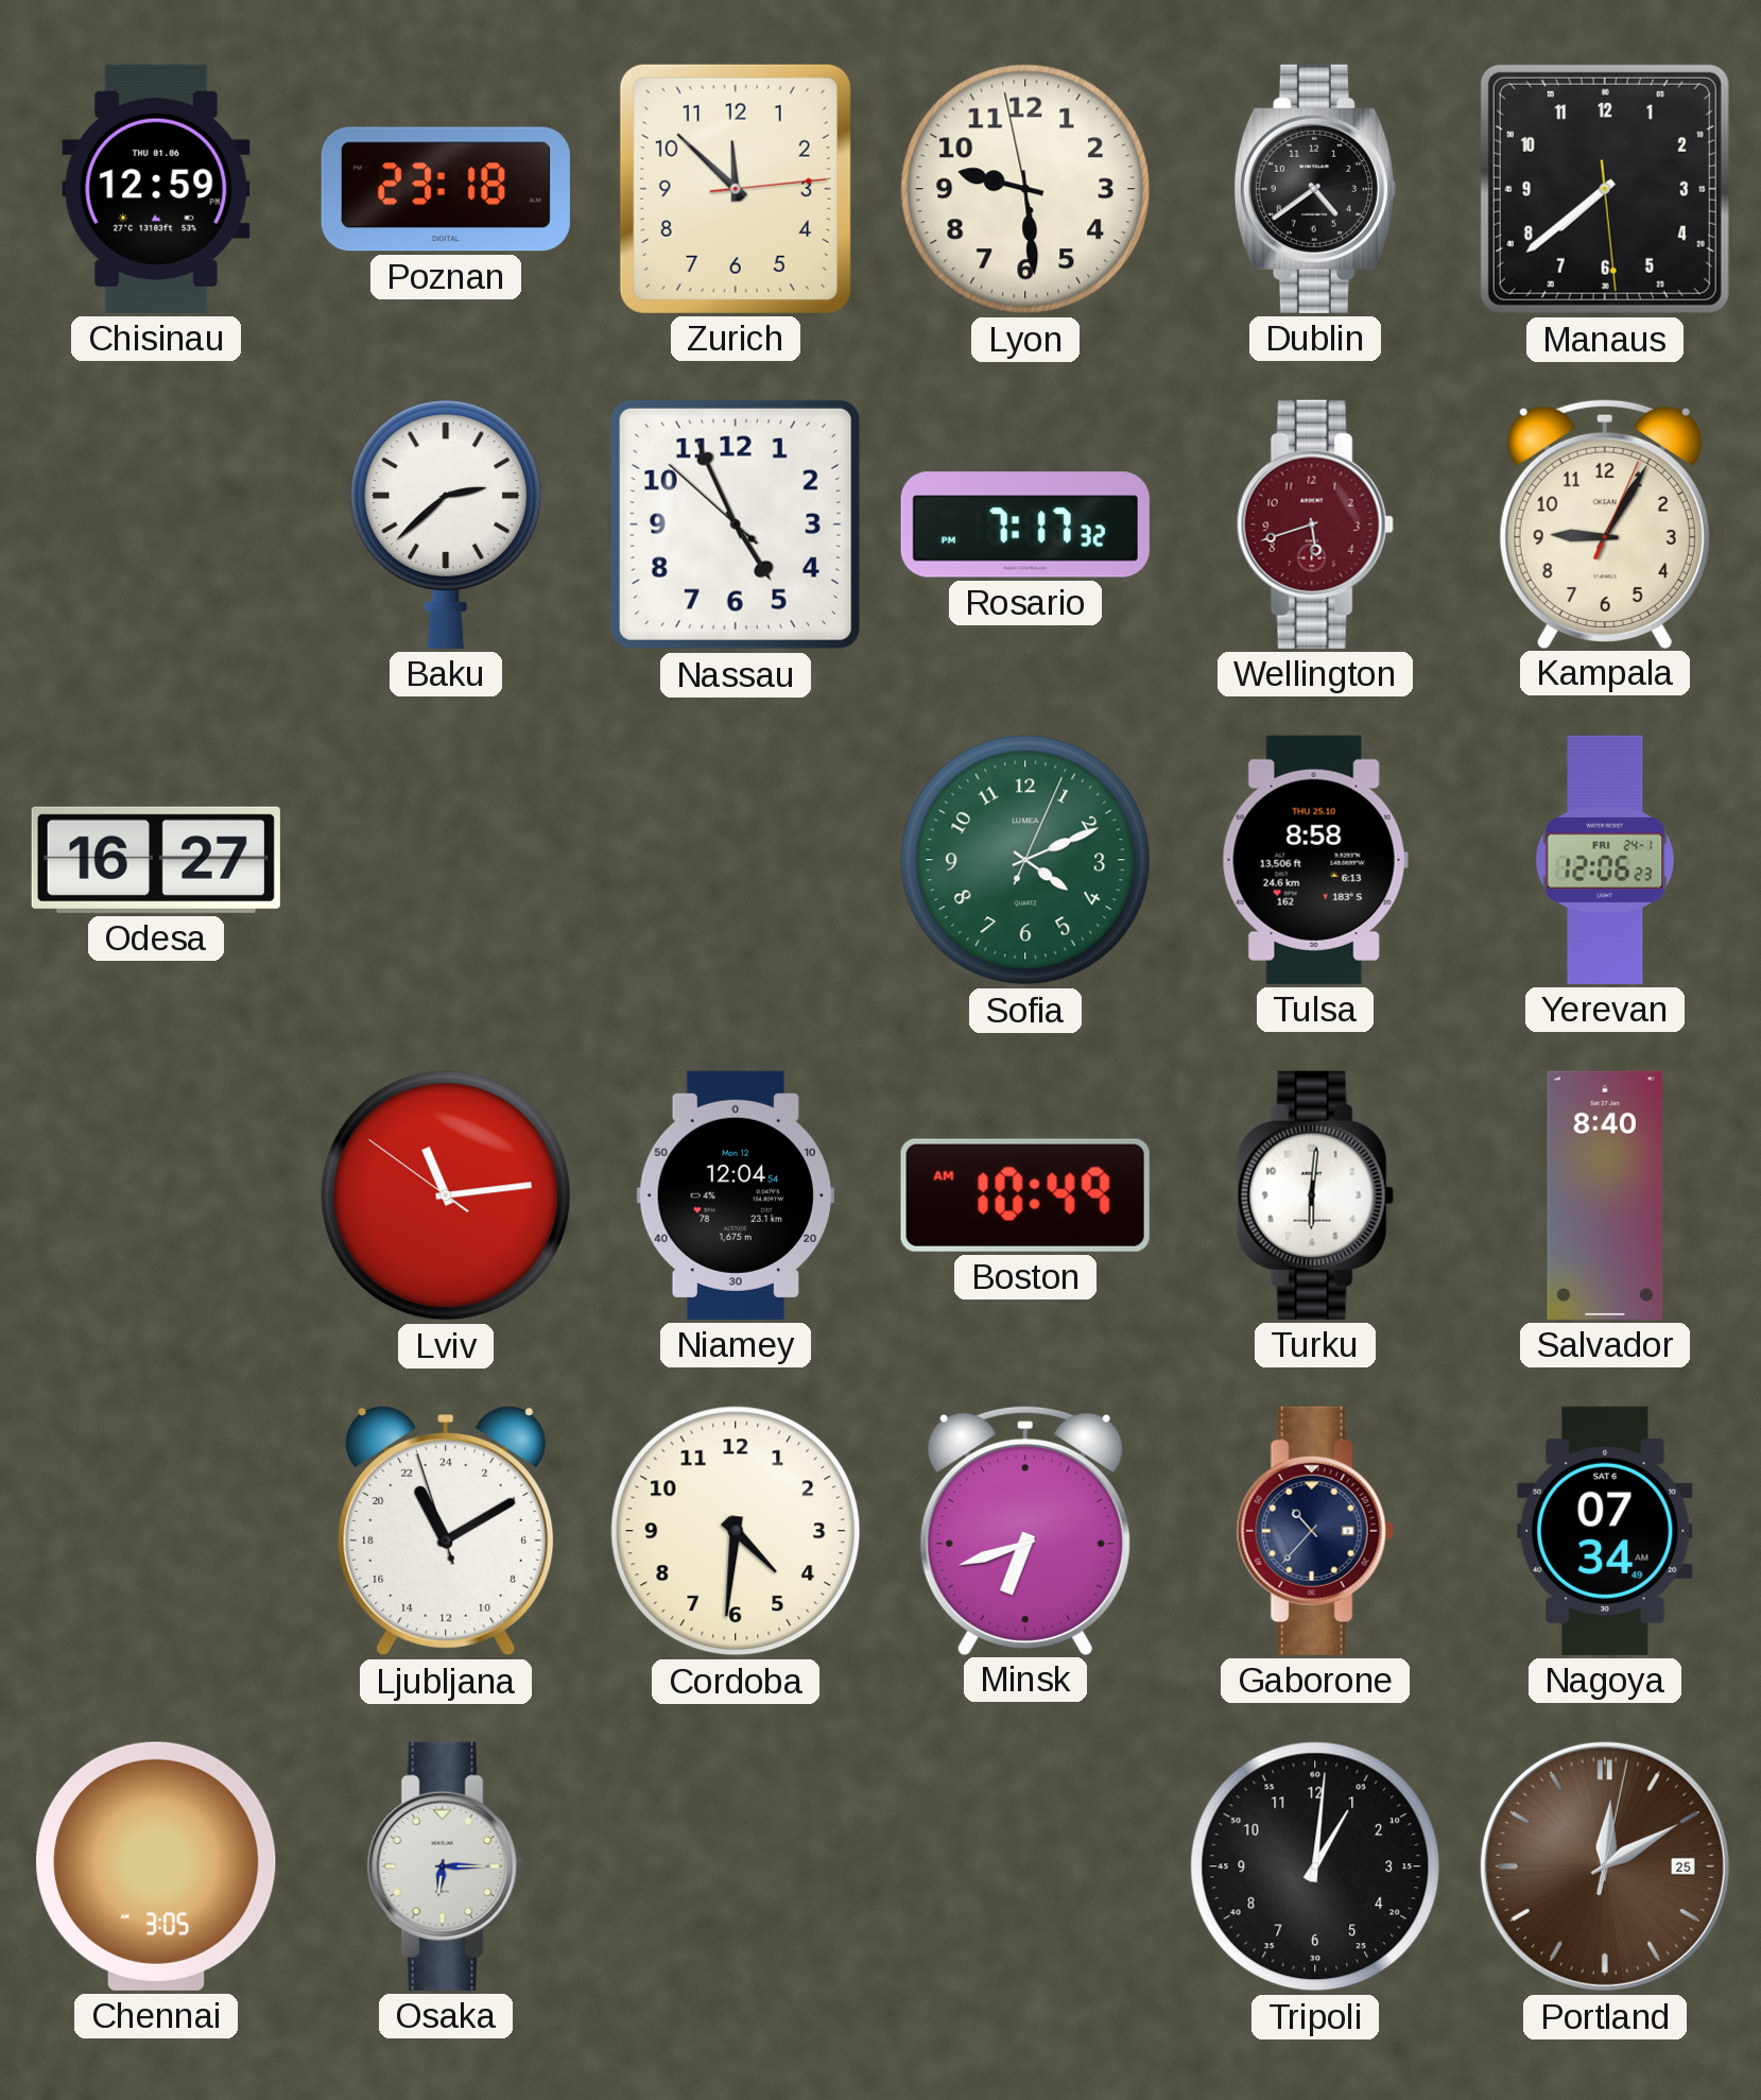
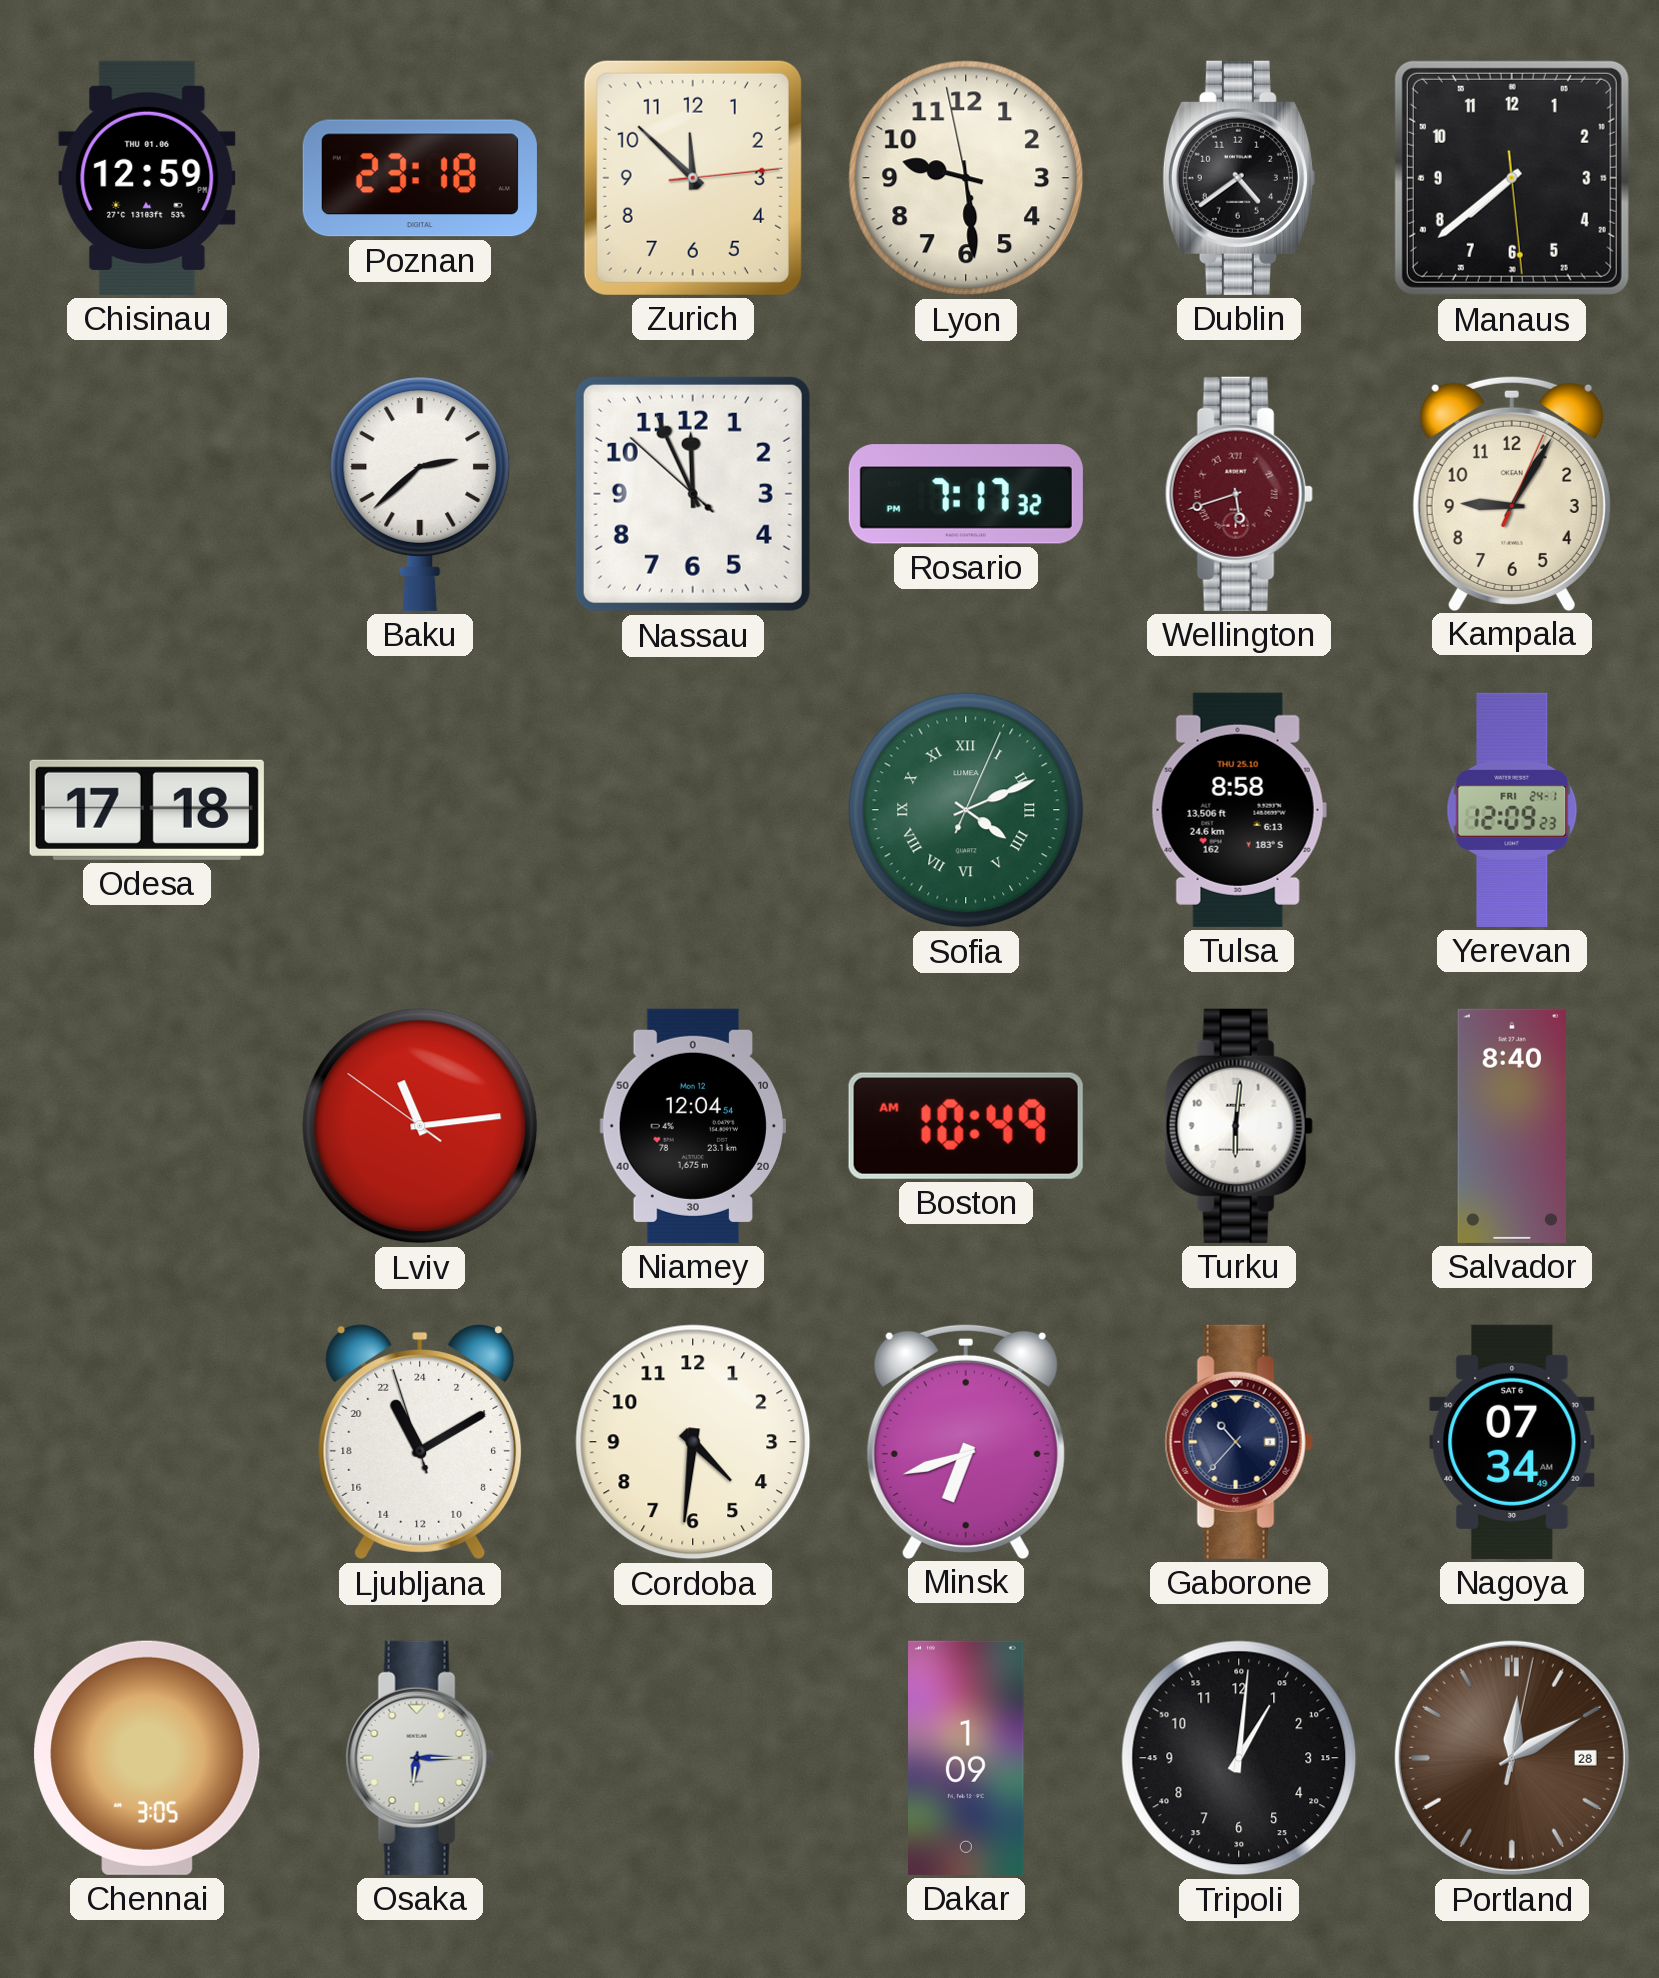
Nassau: 4:55 -> 11:55 (693, 494)
Wellington numerals: Arabic -> Roman (1239, 494)
Odesa: 16:27 -> 17:18 (147, 810)
Sofia numerals: Arabic -> Roman (966, 810)
Yerevan: 12:06 -> 12:09 (1512, 810)
Dakar: none -> 1:09 (966, 1758)
Portland date: 25 -> 28 (1512, 1758)
